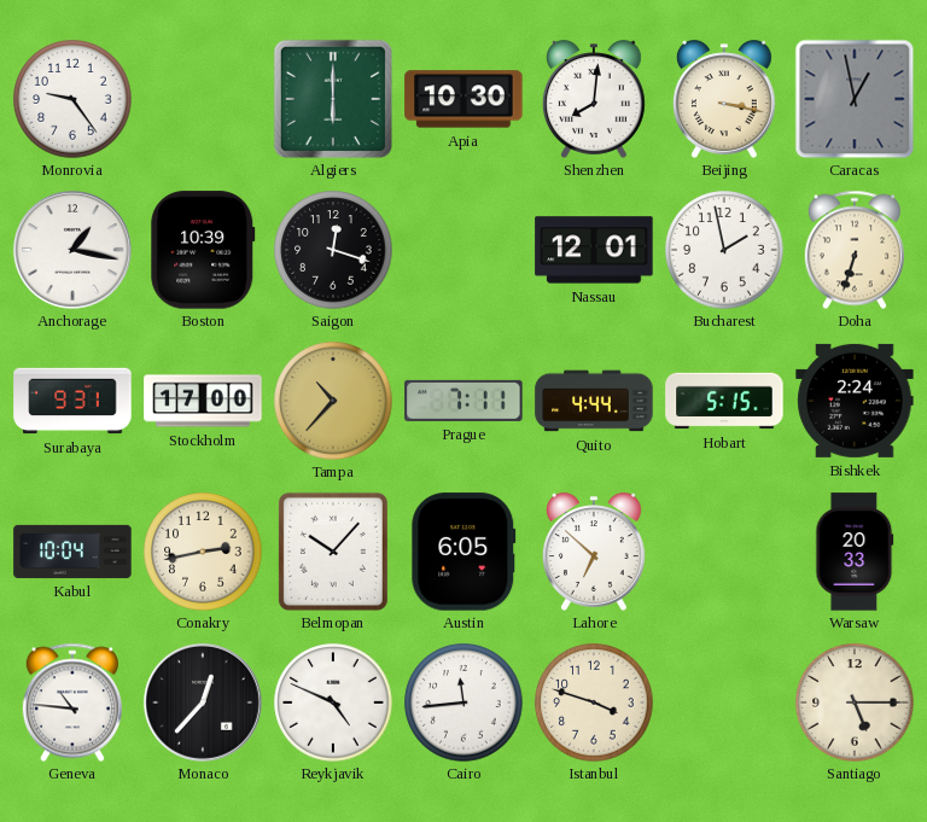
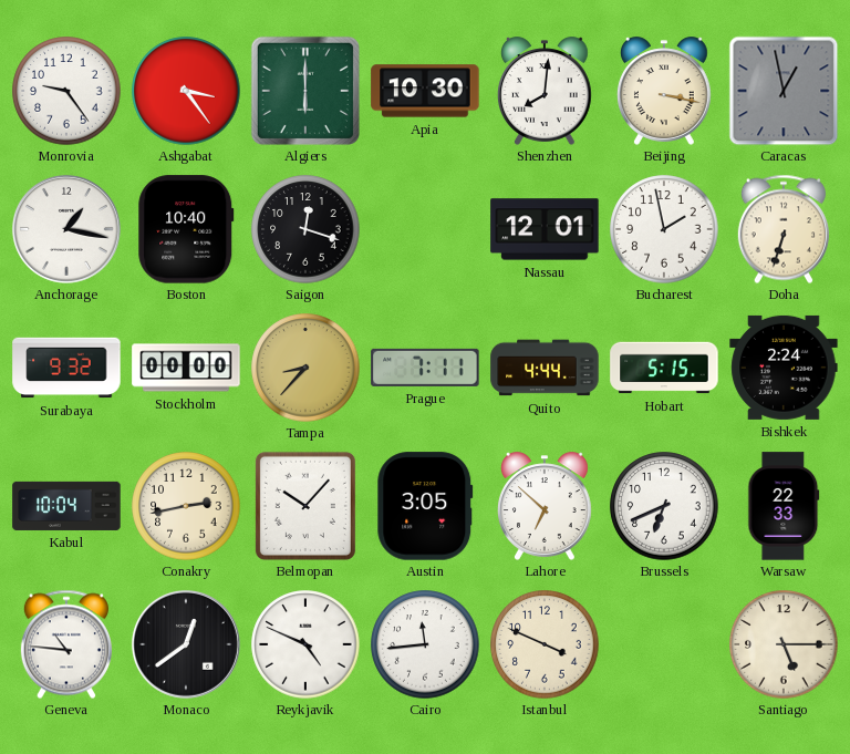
Ashgabat: none -> 3:24 (186, 91)
Boston: 10:39 -> 10:40 (186, 229)
Surabaya: 9:31 -> 9:32 (66, 368)
Stockholm: 17:00 -> 00:00 (186, 368)
Tampa: 10:37 -> 8:37 (305, 368)
Austin: 6:05 -> 3:05 (425, 506)
Brussels: none -> 6:41 (664, 506)
Warsaw: 20:33 -> 22:33 (784, 506)
Monaco: 12:37 -> 12:39 (186, 644)
Istanbul: 3:48 -> 3:49 (545, 644)
